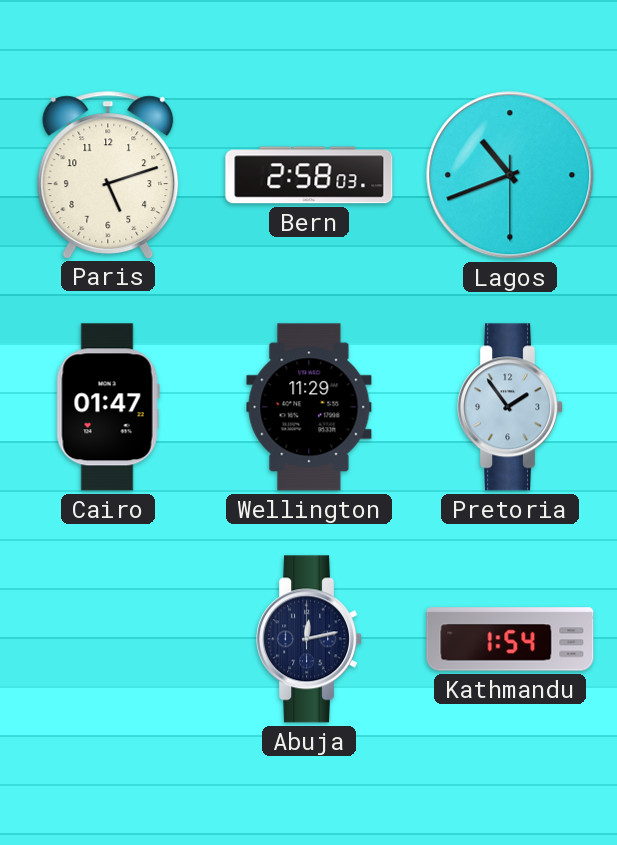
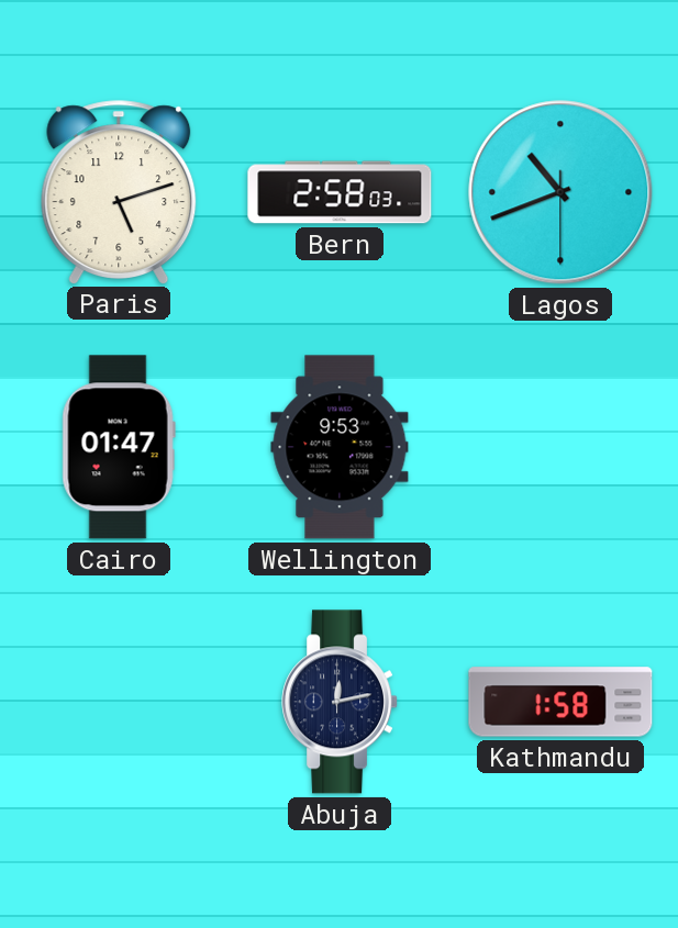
Wellington: 11:29 -> 9:53 (340, 447)
Pretoria: 1:54 -> none (511, 407)
Kathmandu: 1:54 -> 1:58 (560, 702)
